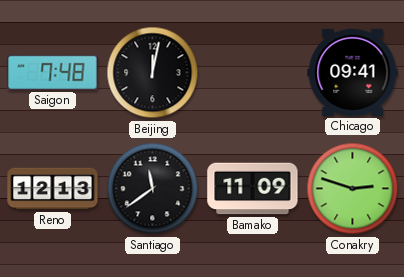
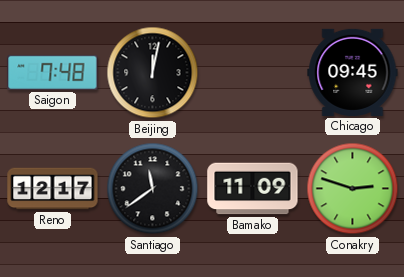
Chicago: 09:41 -> 09:45 (353, 72)
Reno: 12:13 -> 12:17 (53, 189)
